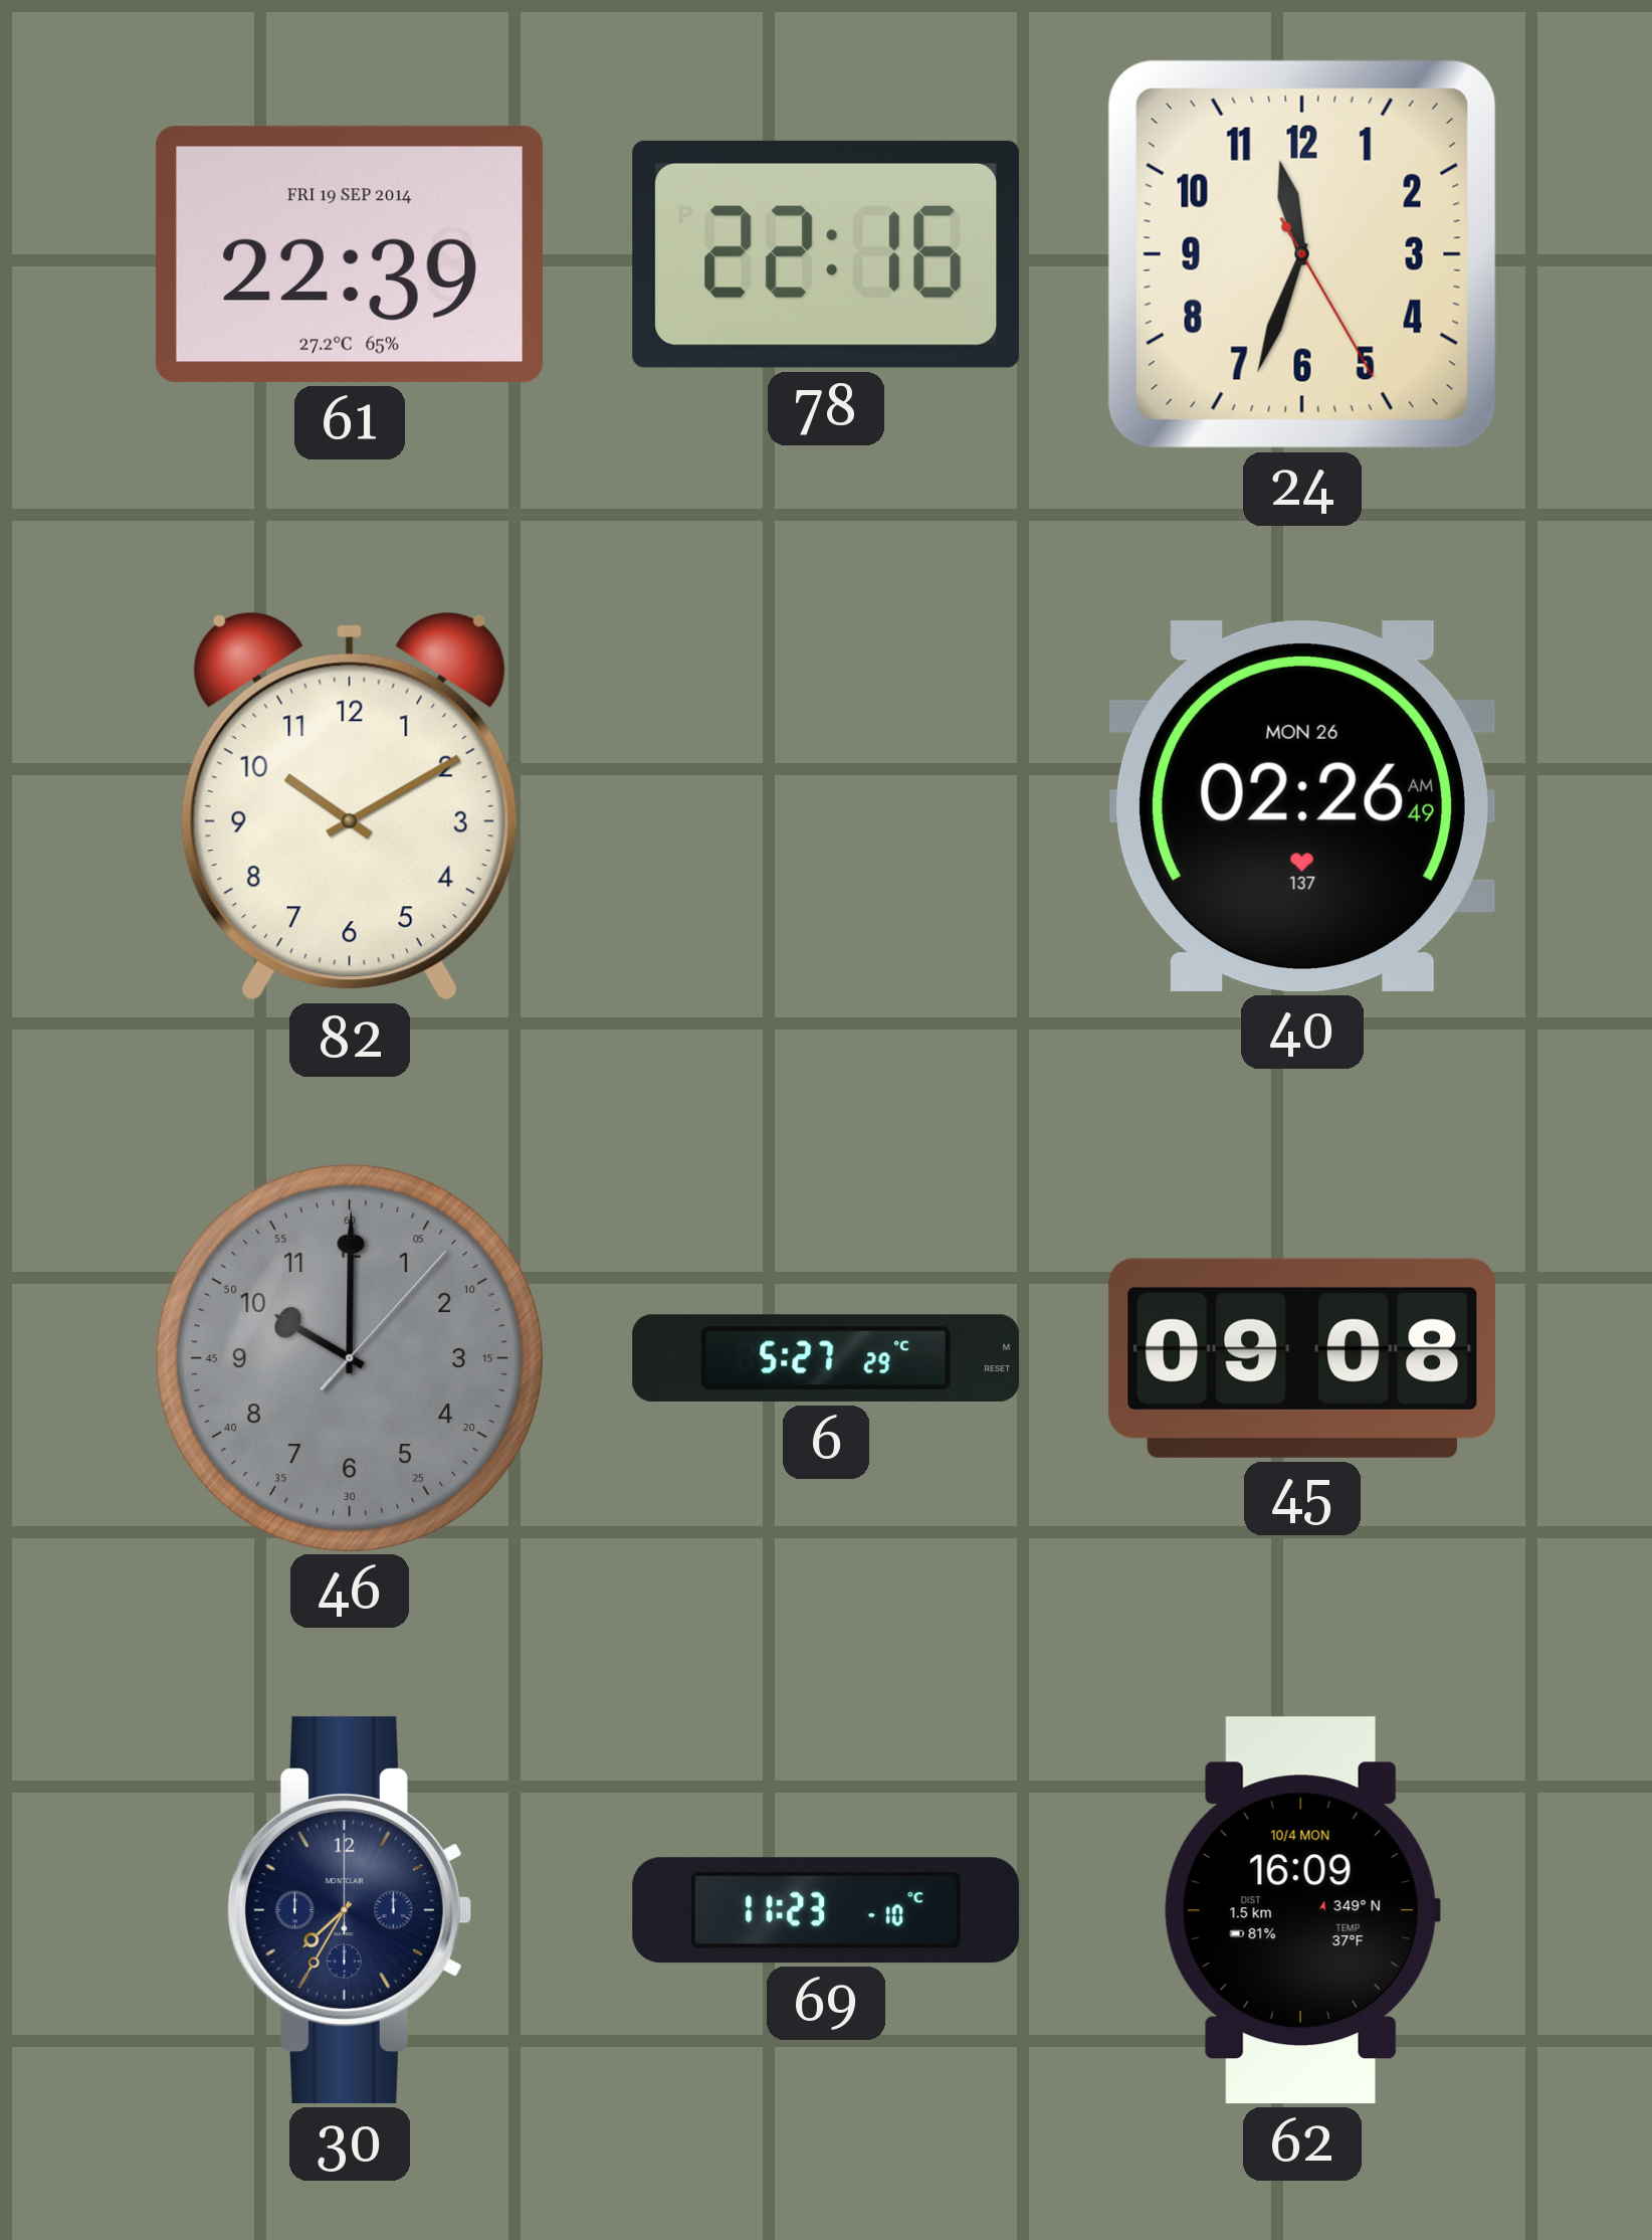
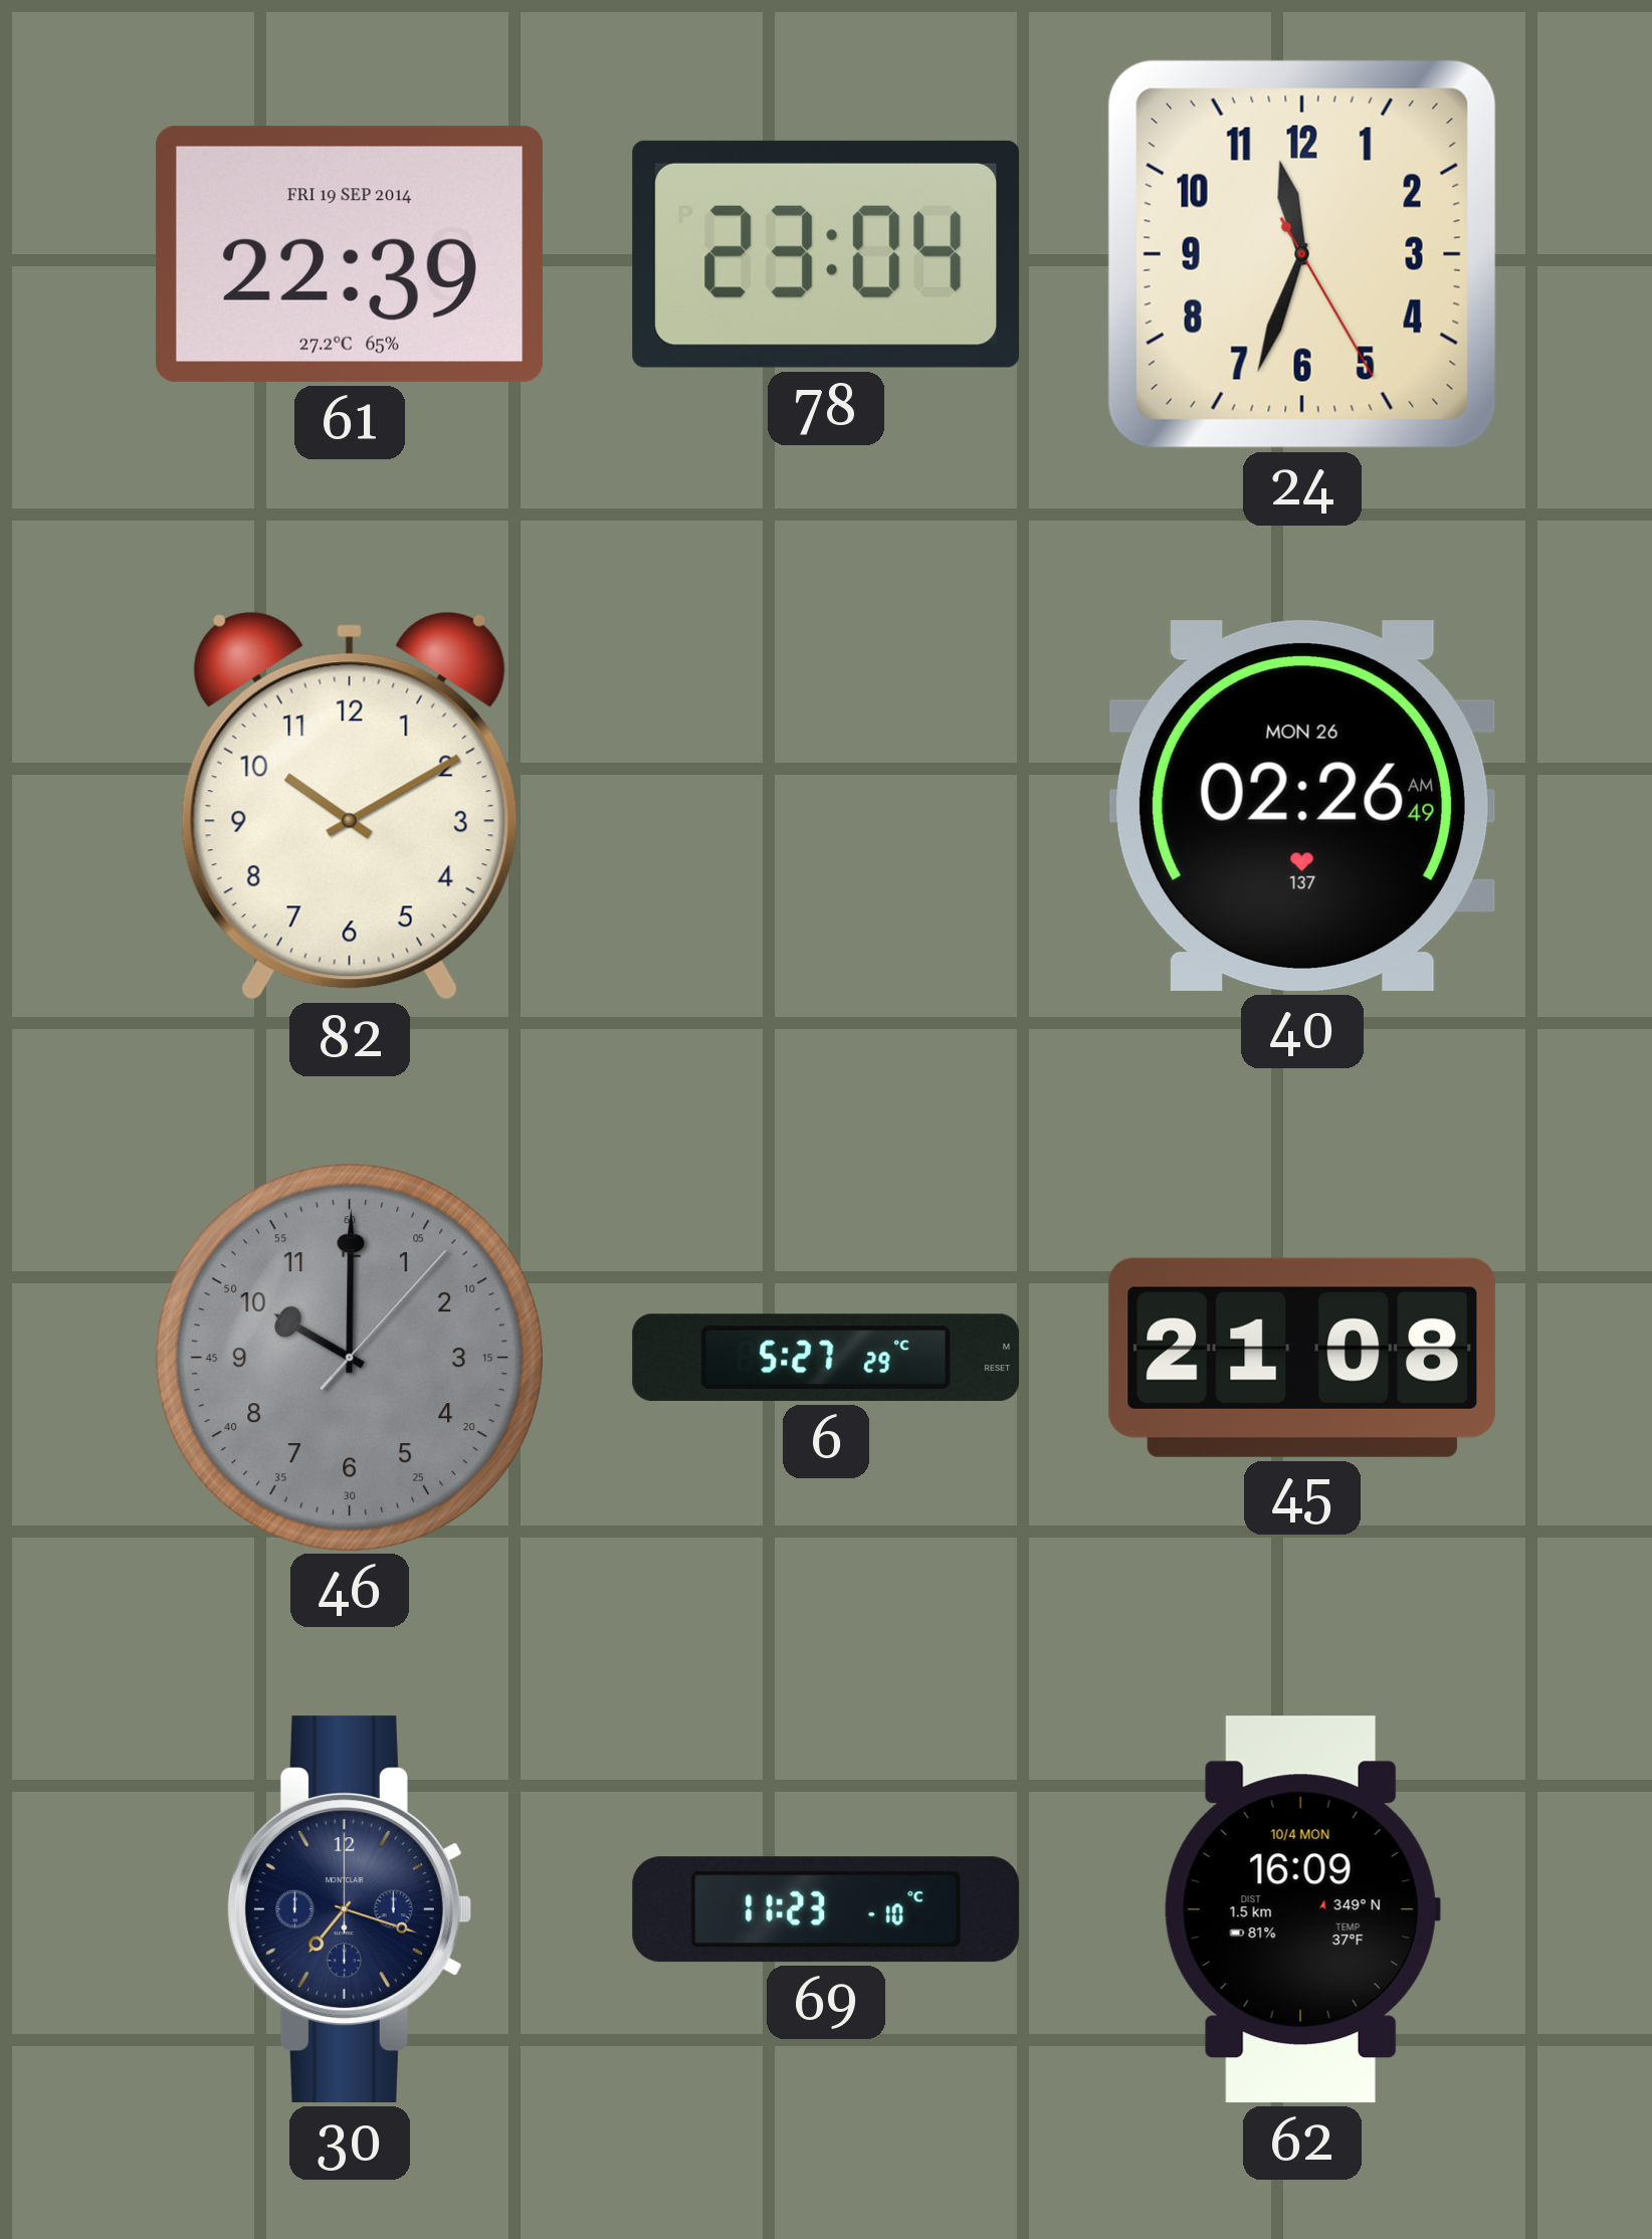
78: 22:16 -> 23:04 (826, 254)
45: 09:08 -> 21:08 (1302, 1358)
30: 7:35 -> 7:18 (349, 1909)
